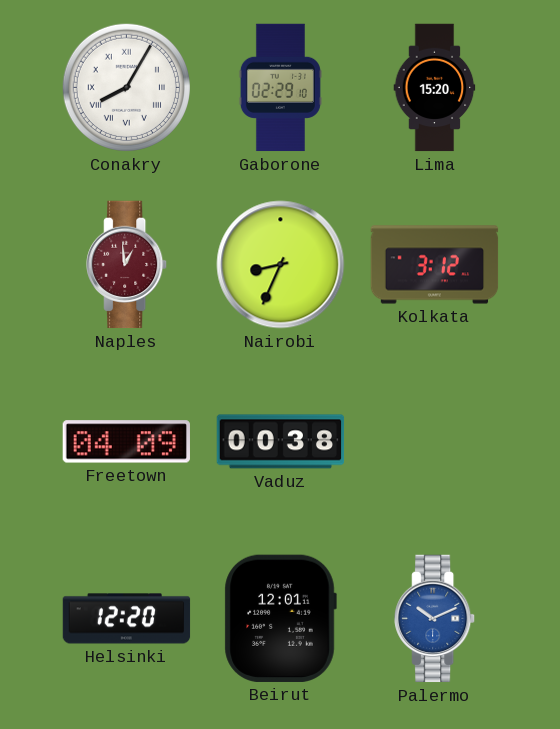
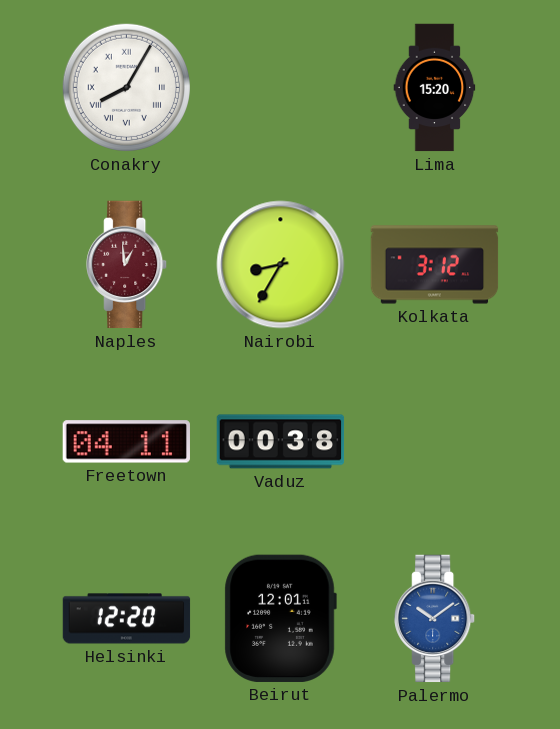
Gaborone: 02:29 -> none (280, 88)
Nairobi: 8:34 -> 8:35 (281, 265)
Freetown: 04:09 -> 04:11 (126, 442)
Palermo: 10:11 -> 10:09 (435, 619)
